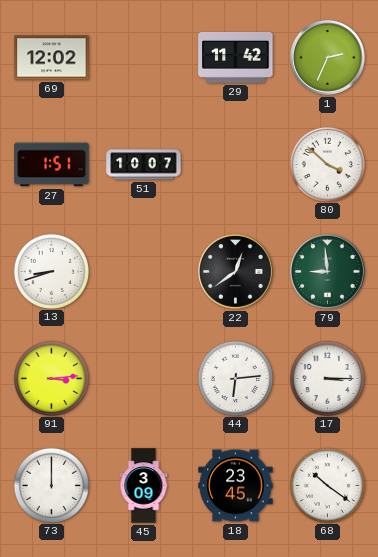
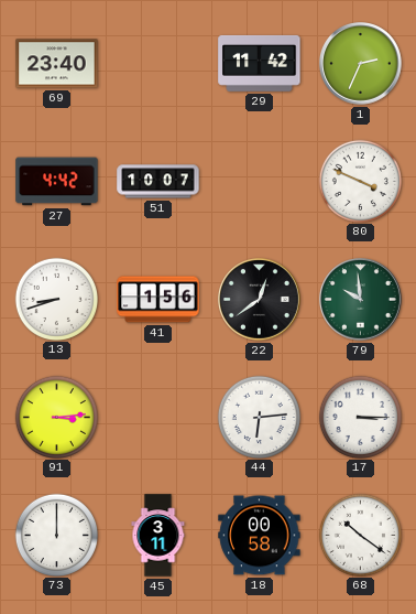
69: 12:02 -> 23:40 (57, 64)
27: 1:51 -> 4:42 (57, 182)
80: 3:52 -> 3:49 (360, 181)
41: none -> 1:56 (158, 300)
79: 8:59 -> 9:59 (361, 300)
45: 3:09 -> 3:11 (158, 536)
18: 23:45 -> 00:58 (260, 536)
